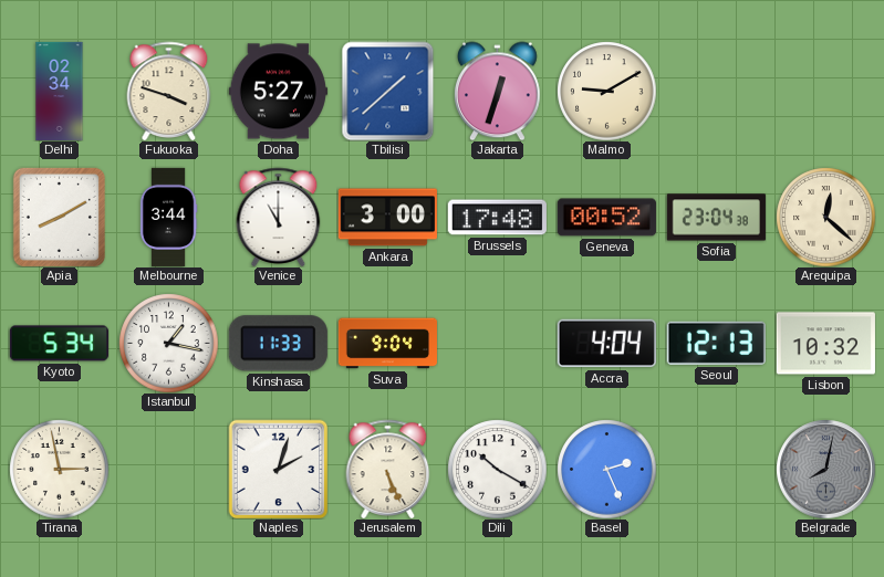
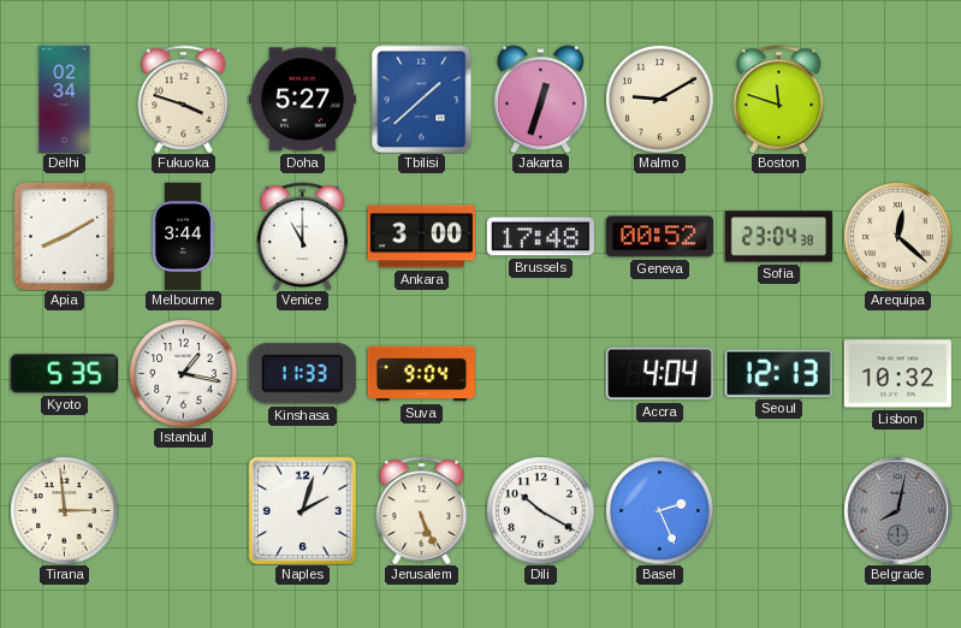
Boston: none -> 11:48 (779, 99)
Kyoto: 5:34 -> 5:35 (64, 374)
Tirana: 2:58 -> 2:59 (64, 510)
